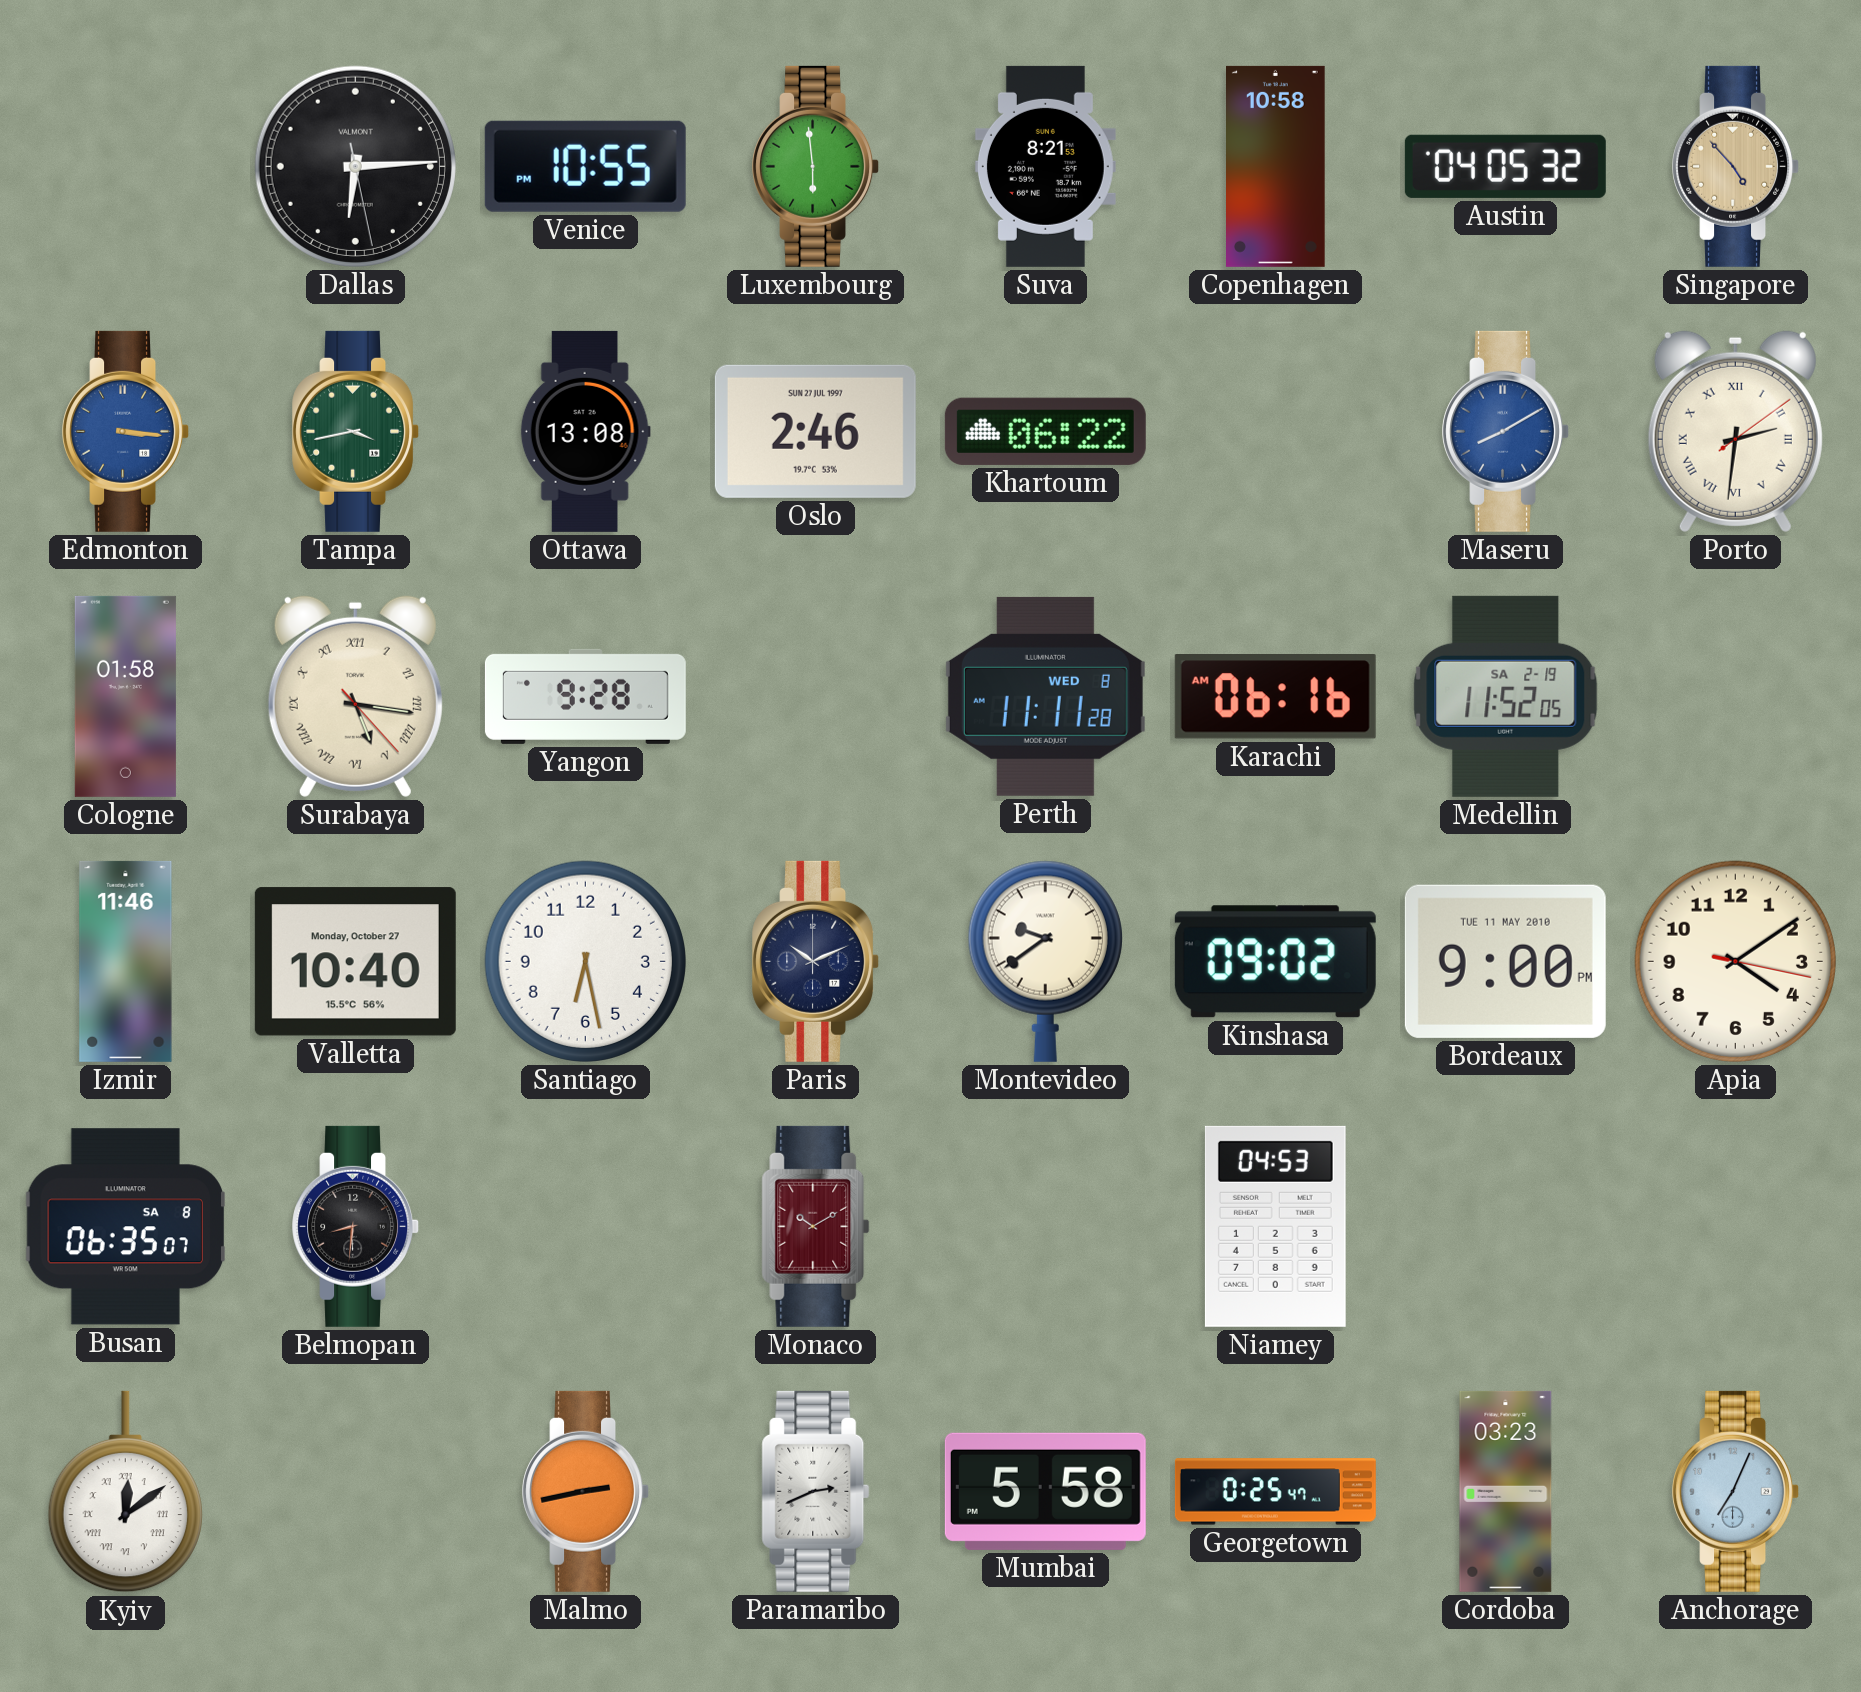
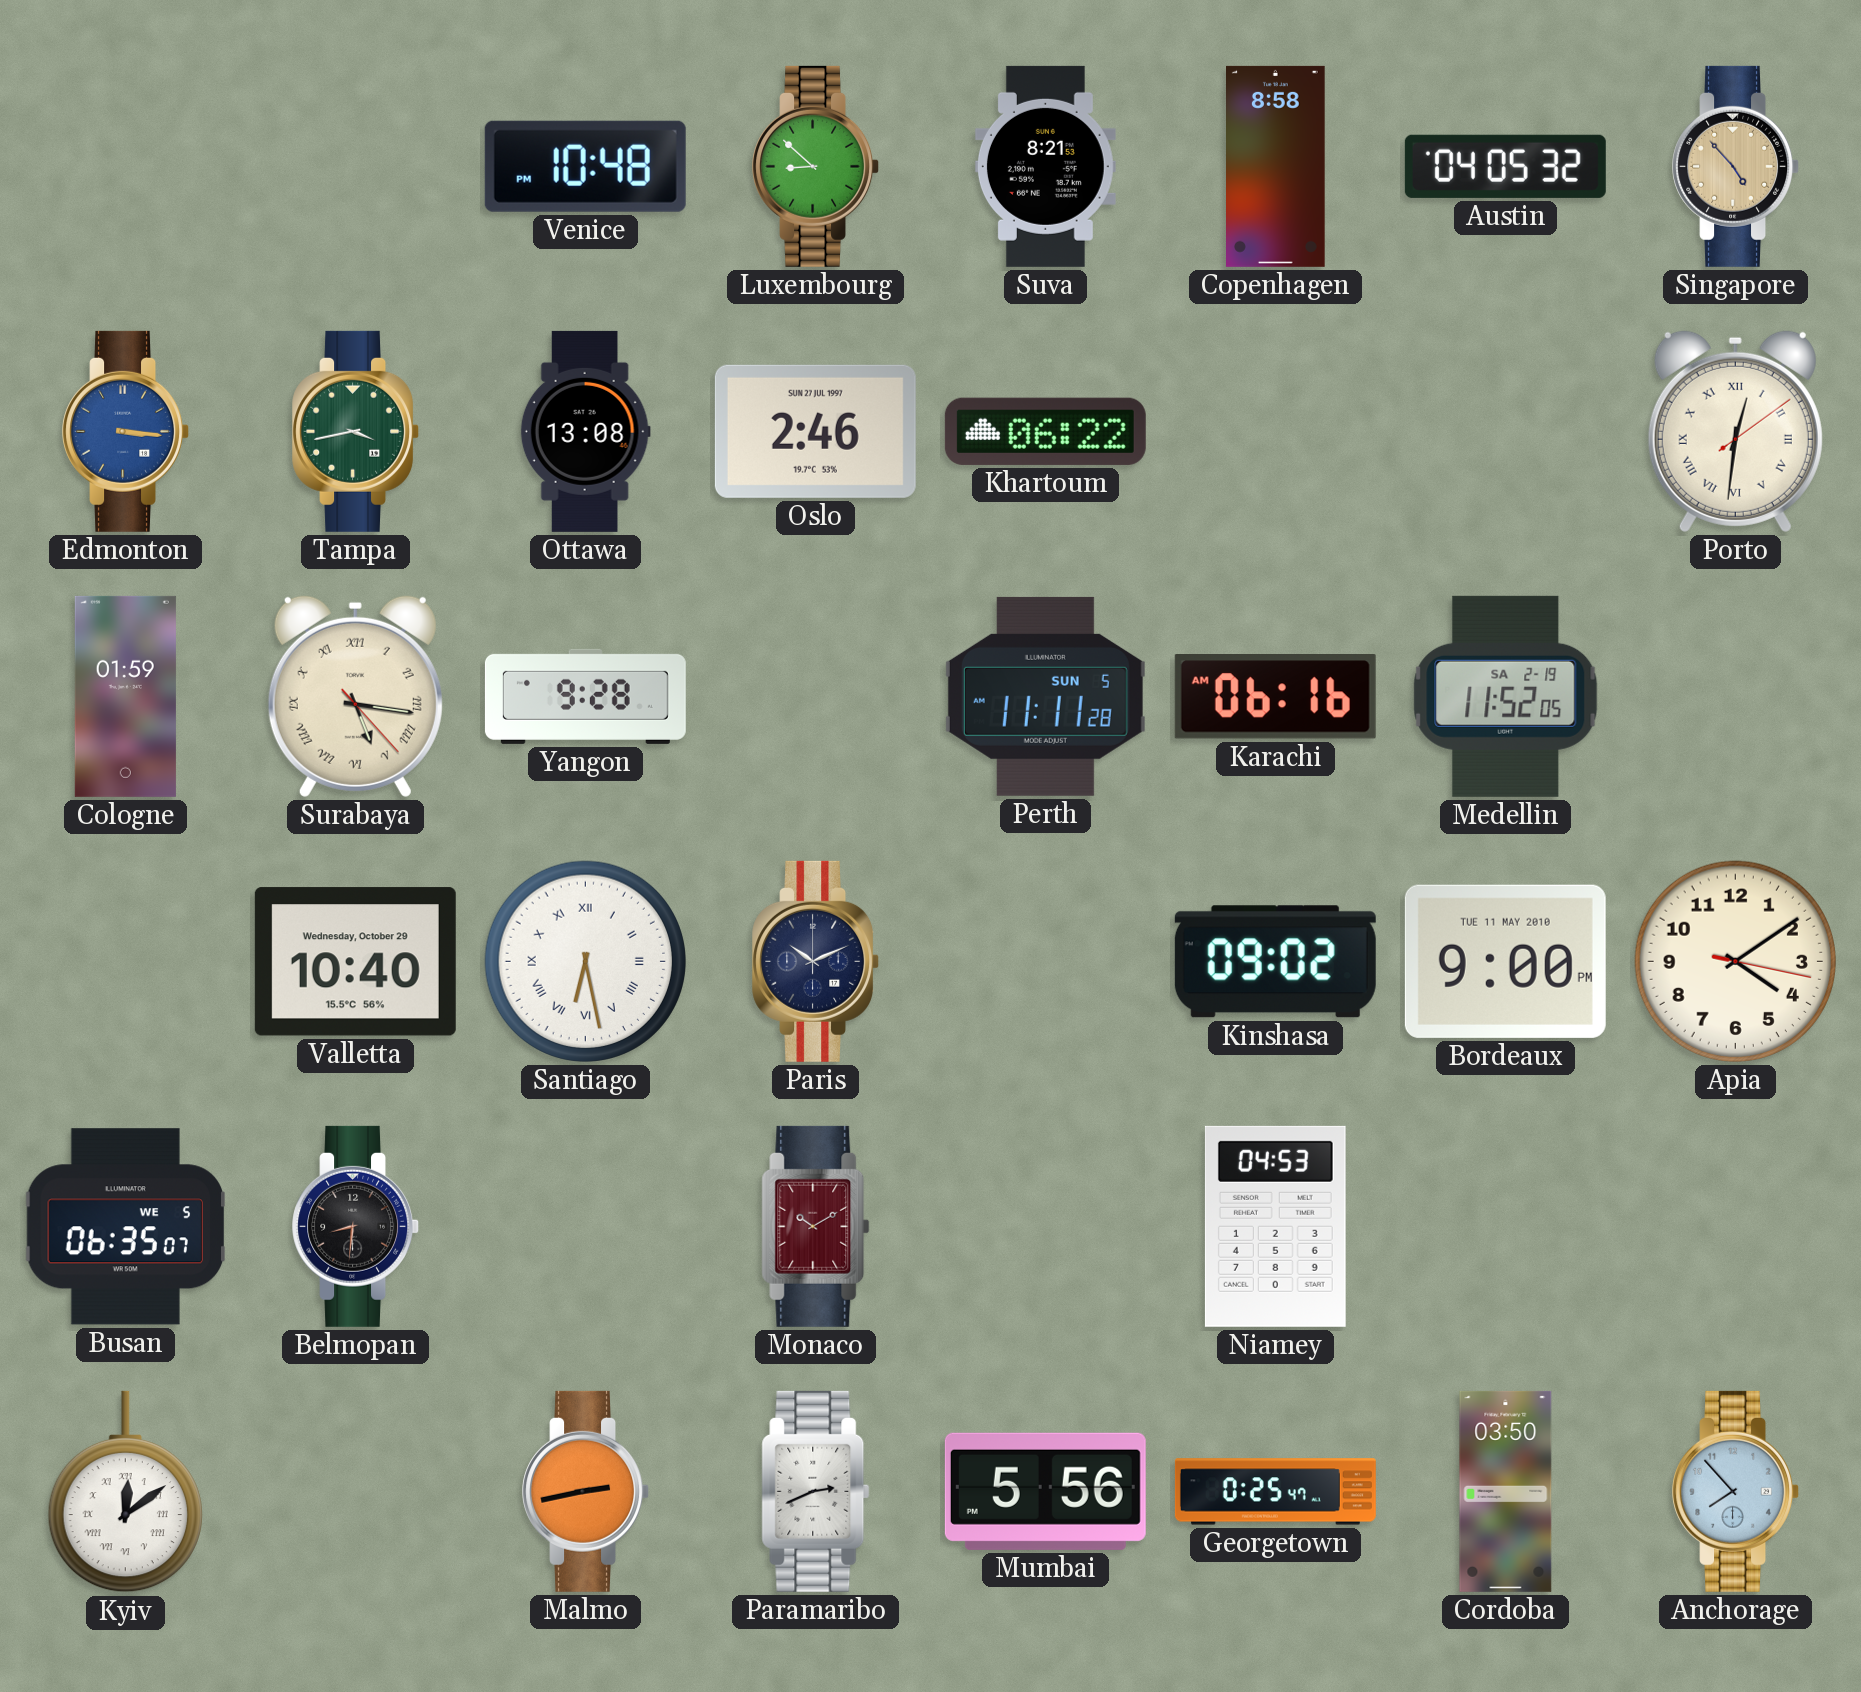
Dallas: 6:14 -> none (355, 166)
Venice: 10:55 -> 10:48 (585, 166)
Luxembourg: 5:59 -> 8:52 (816, 166)
Copenhagen: 10:58 -> 8:58 (1276, 166)
Maseru: 8:10 -> none (1506, 431)
Porto: 2:31 -> 12:31 (1735, 431)
Cologne: 01:58 -> 01:59 (125, 696)
Perth date: WED 8 -> SUN 5 (1045, 696)
Izmir: 11:46 -> none (126, 961)
Valletta date: Monday, October 27 -> Wednesday, October 29 (355, 962)
Santiago numerals: Arabic -> Roman (585, 961)
Montevideo: 9:39 -> none (1045, 961)
Busan date: SA 8 -> WE 5 (126, 1227)
Mumbai: 5:58 -> 5:56 (1045, 1491)
Cordoba: 03:23 -> 03:50 (1506, 1491)
Anchorage: 7:04 -> 7:53 (1736, 1491)
